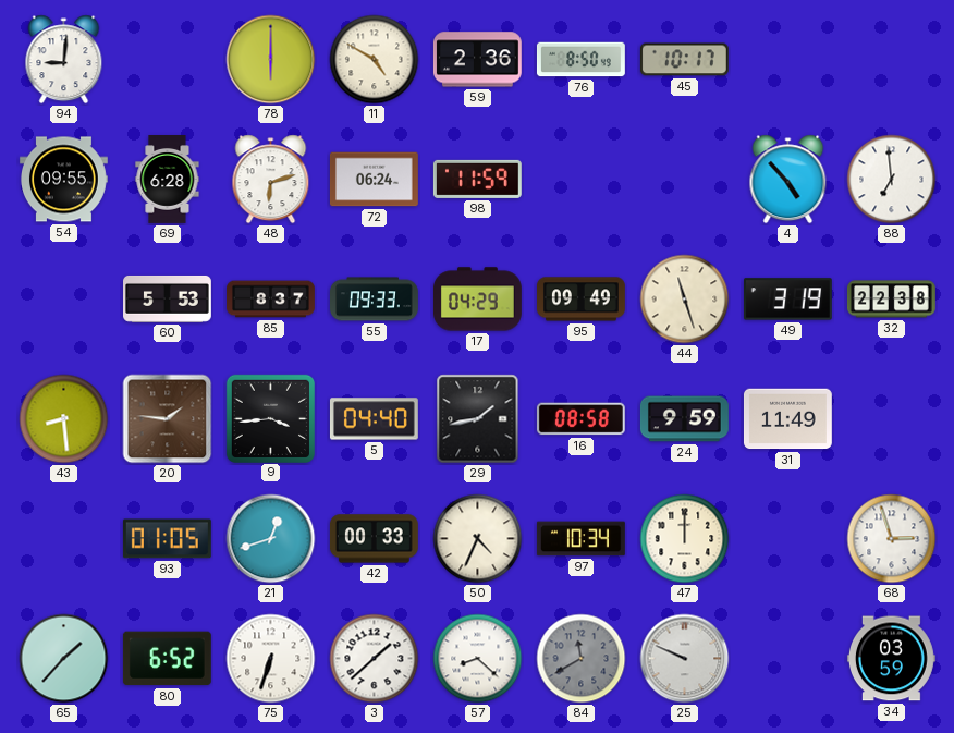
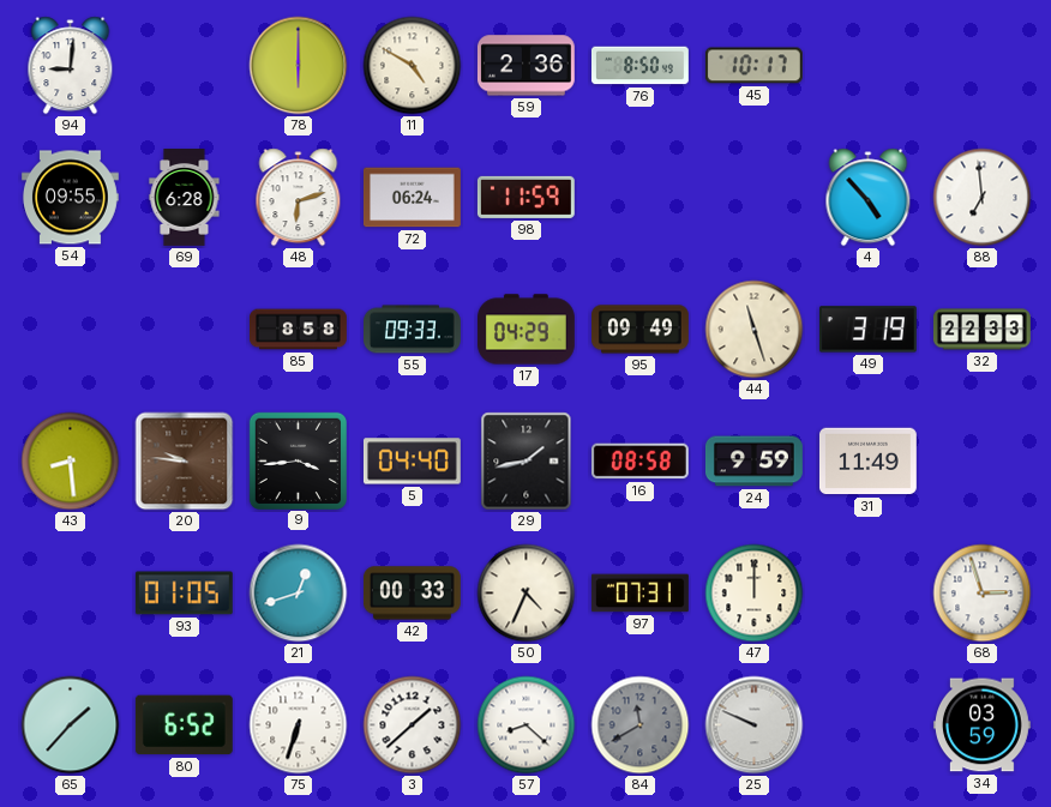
60: 5:53 -> none (168, 298)
85: 8:37 -> 8:58 (299, 330)
32: 22:38 -> 22:33 (983, 330)
20: 1:46 -> 9:46 (185, 462)
97: 10:34 -> 07:31 (639, 594)
